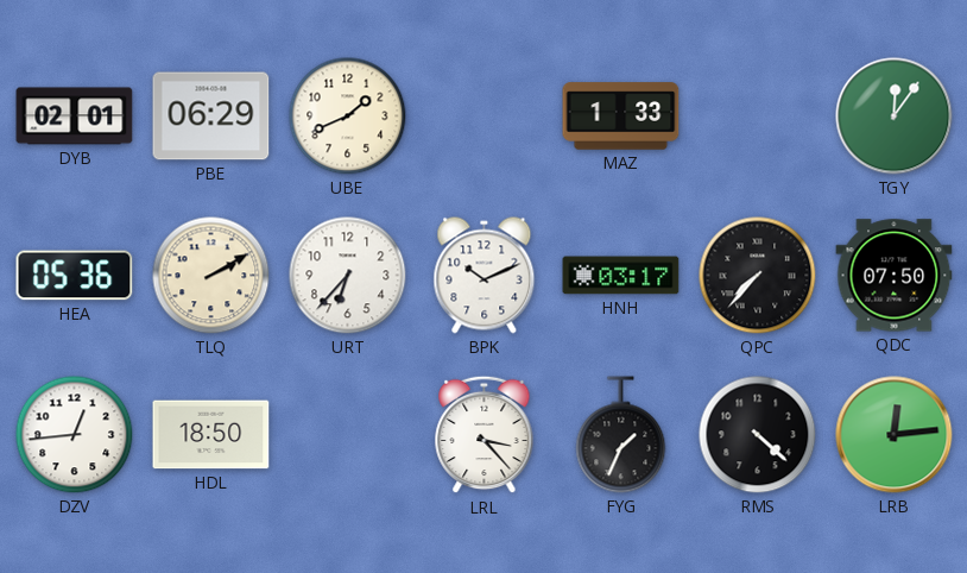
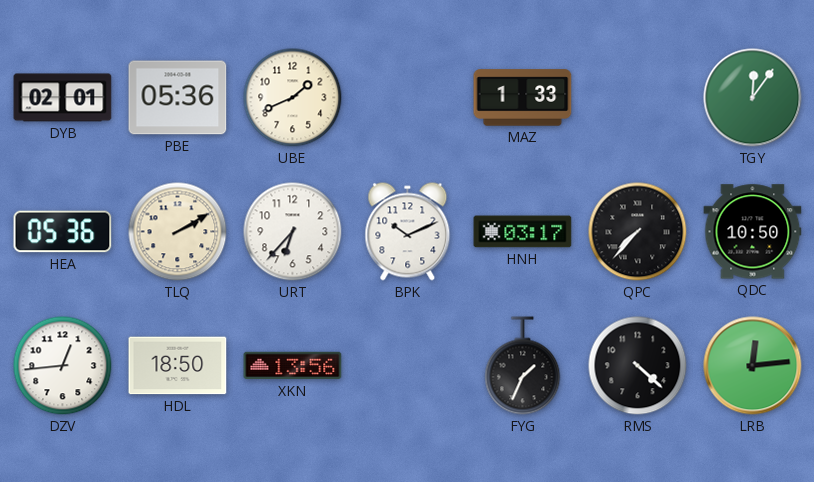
PBE: 06:29 -> 05:36 (178, 98)
QDC: 07:50 -> 10:50 (753, 232)
XKN: none -> 13:56 (293, 366)
LRL: 3:23 -> none (485, 435)
